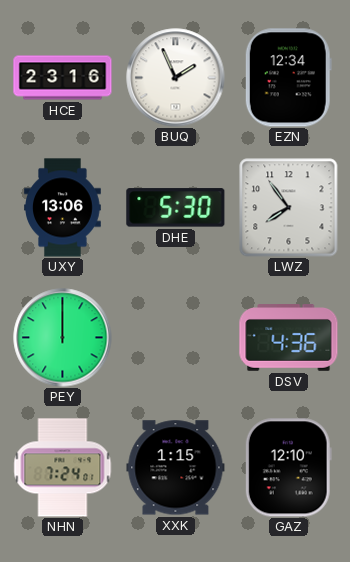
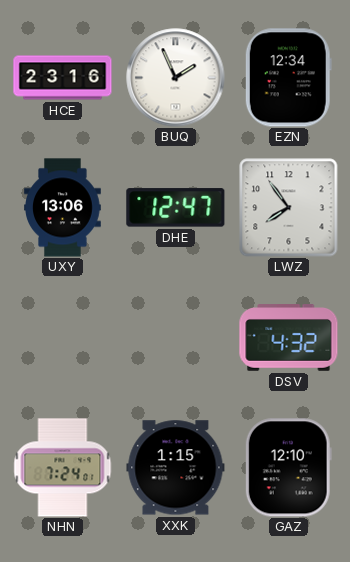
DHE: 5:30 -> 12:47 (176, 208)
PEY: 12:00 -> none (63, 338)
DSV: 4:36 -> 4:32 (289, 338)
